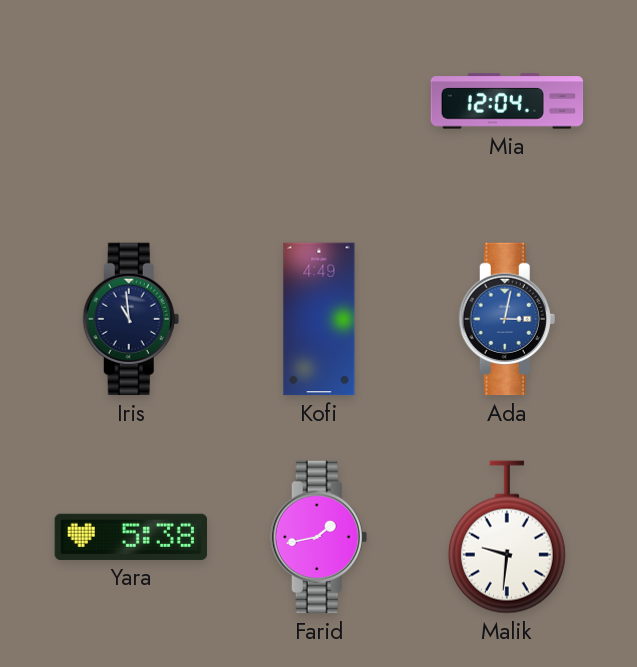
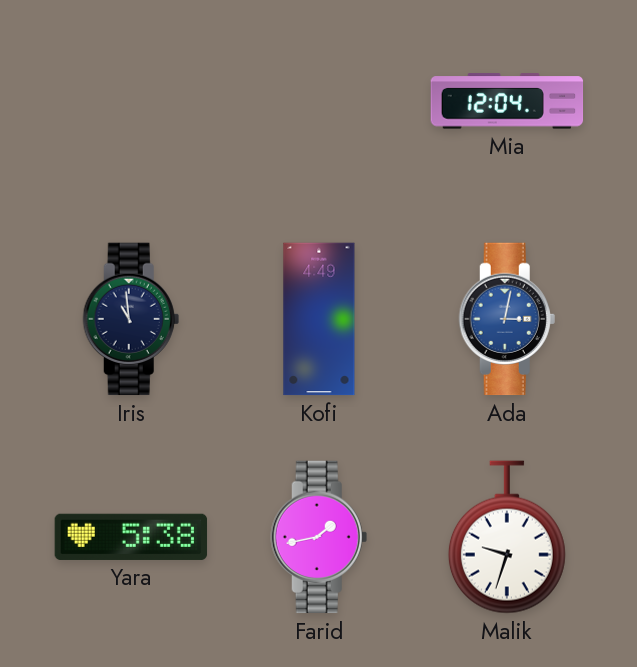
Malik: 9:31 -> 9:33 (507, 537)
